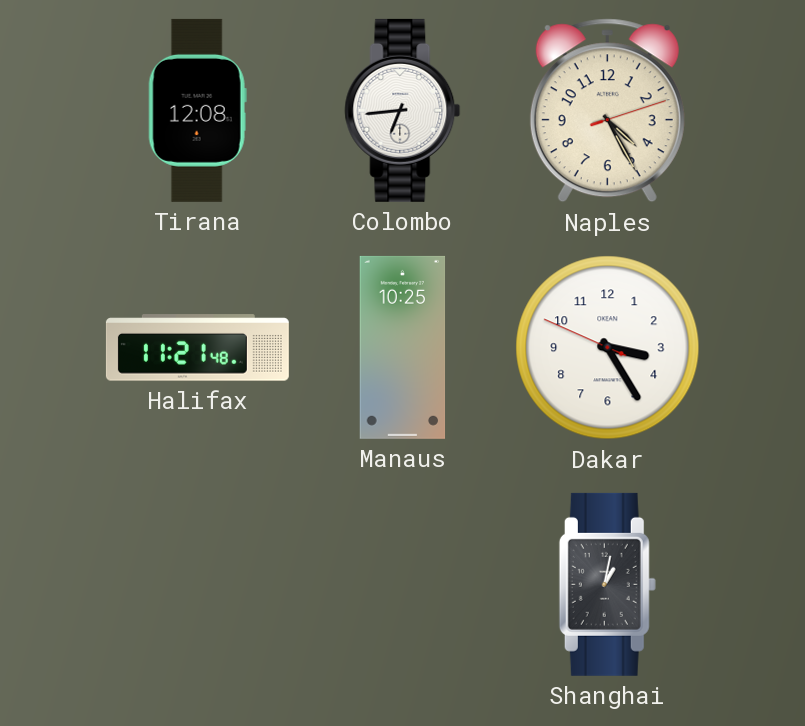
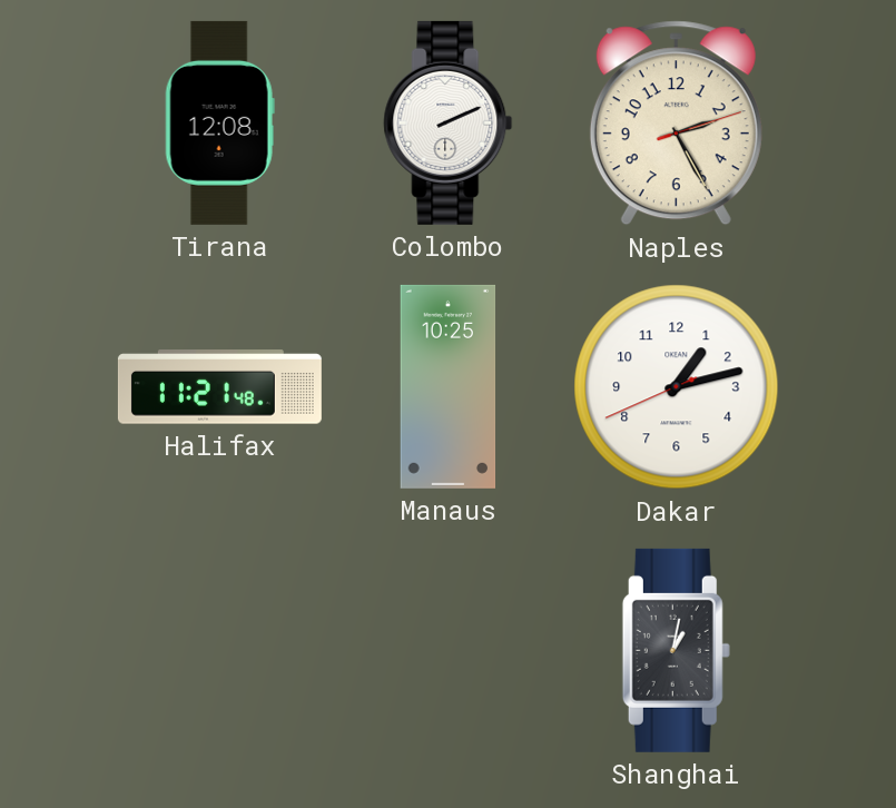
Colombo: 6:44 -> 2:11 (449, 122)
Naples: 4:25 -> 2:25 (676, 124)
Dakar: 3:24 -> 1:12 (677, 387)
